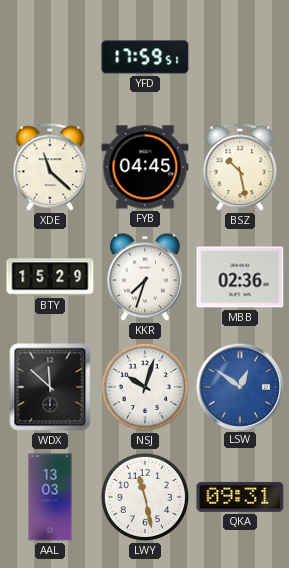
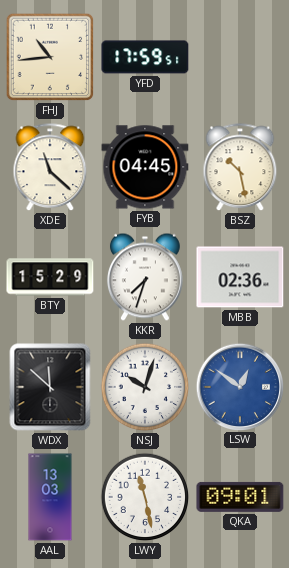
FHJ: none -> 10:44 (50, 57)
QKA: 09:31 -> 09:01 (240, 497)
